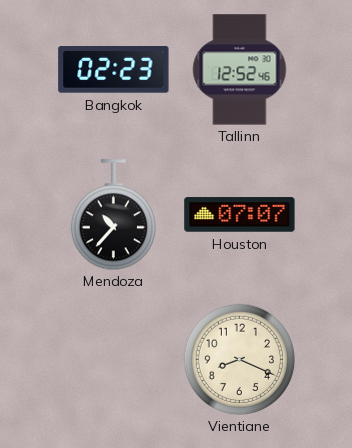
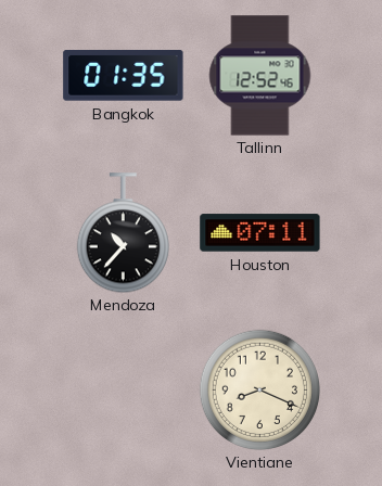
Bangkok: 02:23 -> 01:35 (124, 76)
Houston: 07:07 -> 07:11 (260, 233)
